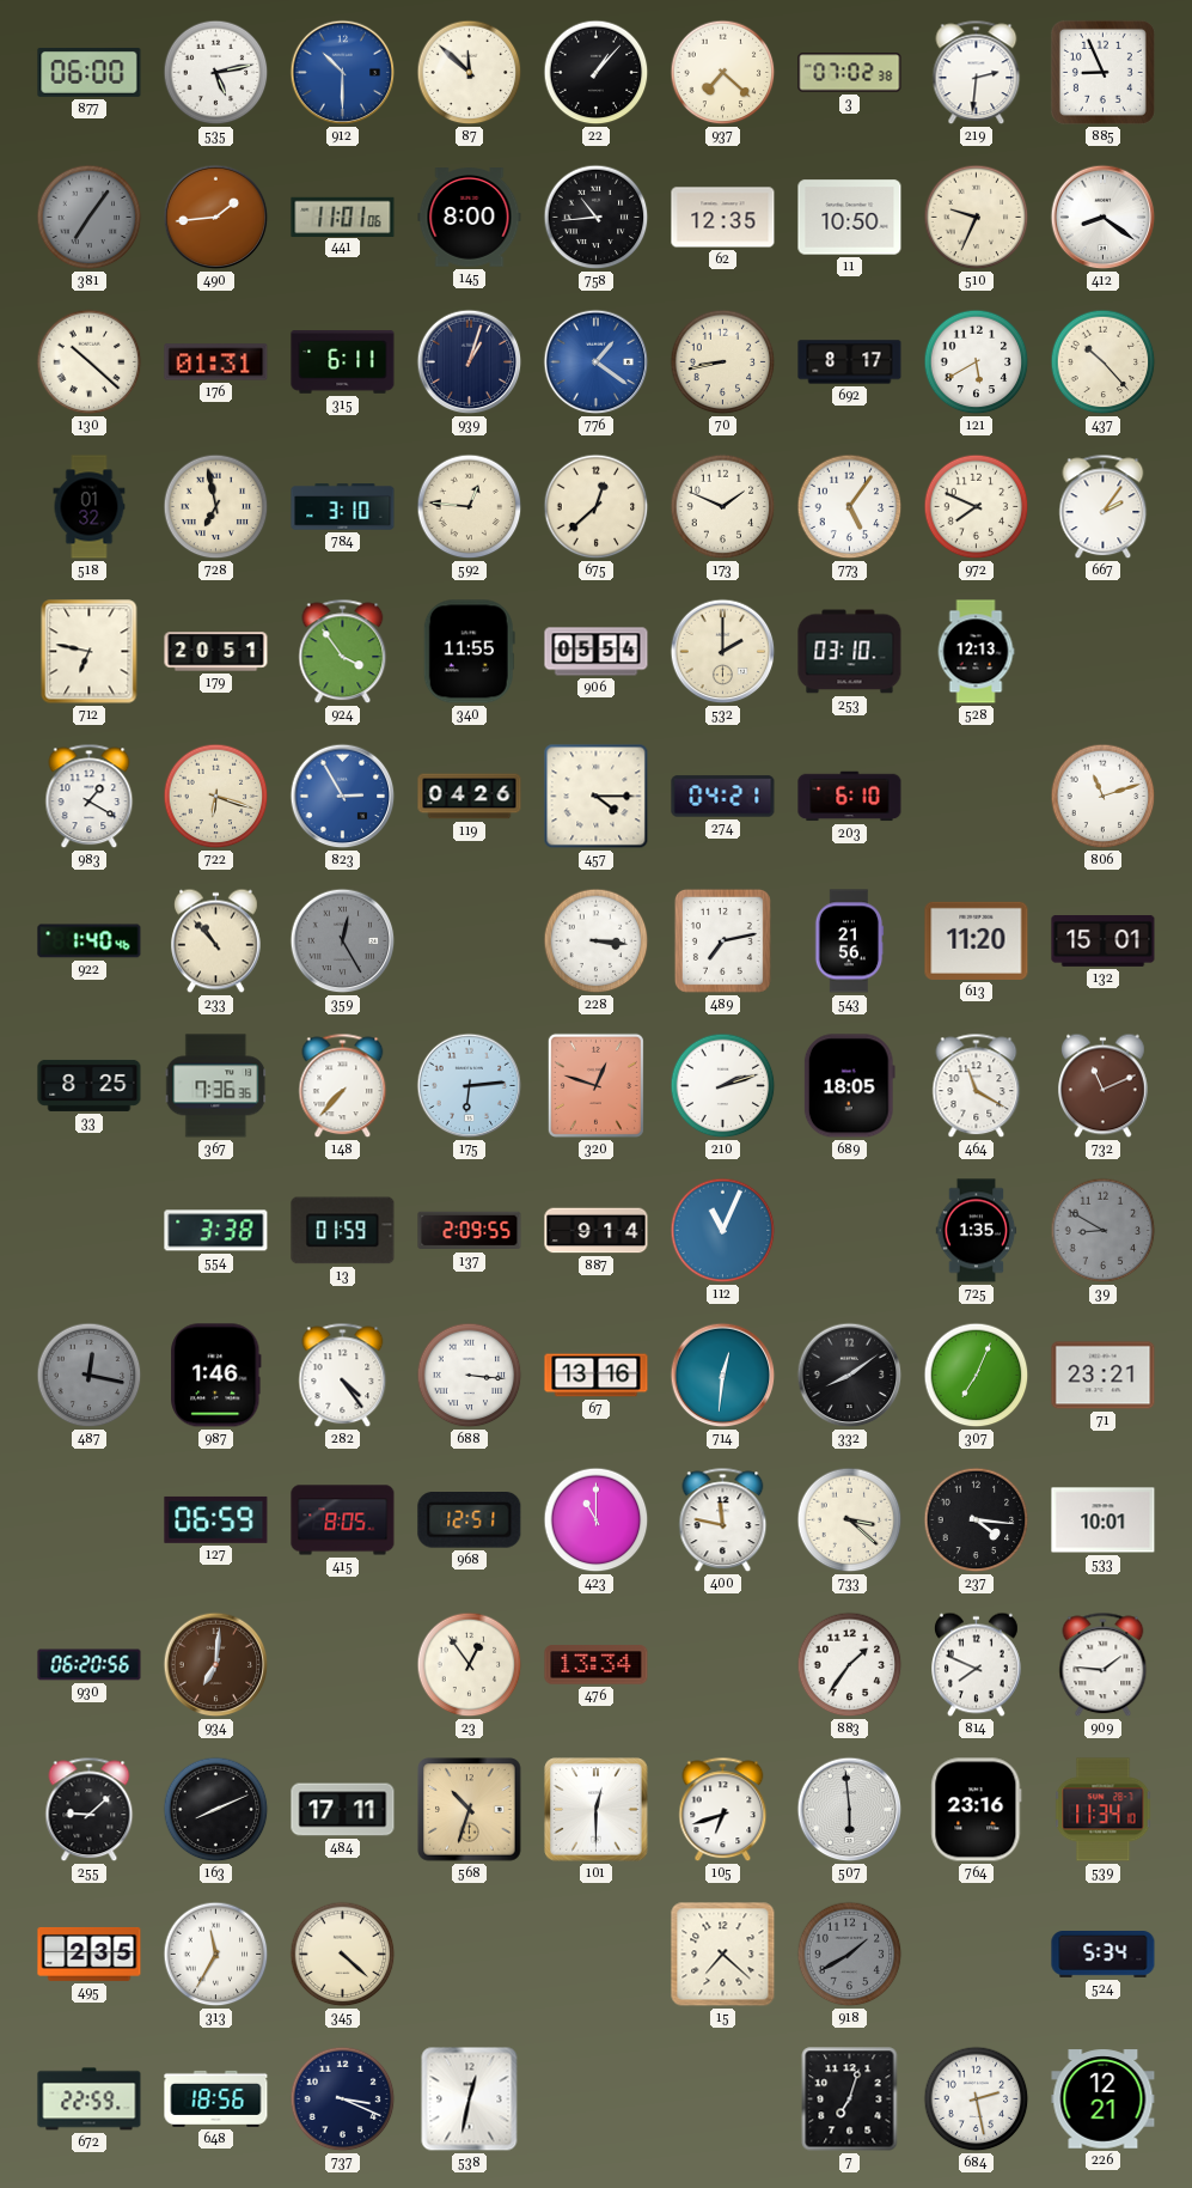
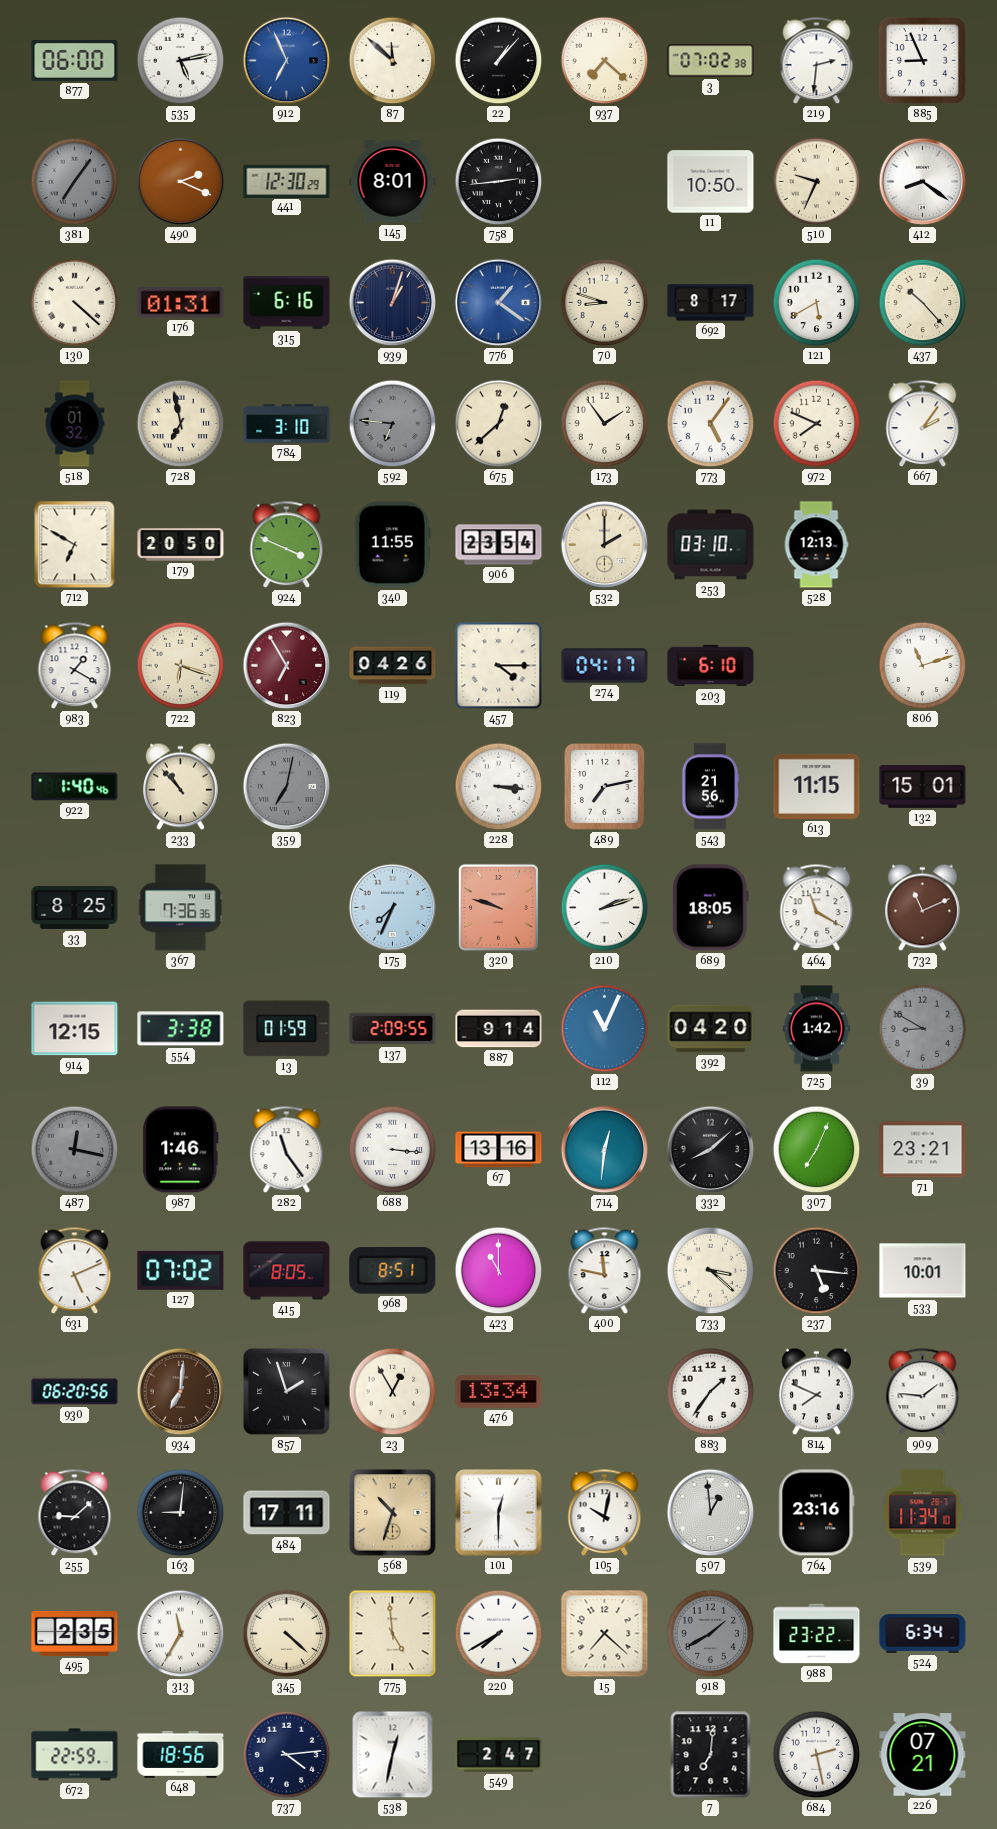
912: 10:30 -> 6:56 (287, 61)
490: 1:44 -> 2:19 (181, 182)
441: 11:01 -> 12:30 (287, 181)
145: 8:00 -> 8:01 (393, 182)
758: 10:44 -> 2:44 (499, 182)
62: 12:35 -> none (723, 218)
130: 10:22 -> 4:22 (75, 303)
315: 6:11 -> 6:16 (287, 303)
70: 8:43 -> 8:48 (605, 303)
592: 12:46 -> 6:46 (393, 424)
592 dial: cream -> grey (393, 424)
173: 1:49 -> 1:54 (605, 424)
712: 6:47 -> 6:50 (75, 545)
179: 20:51 -> 20:50 (181, 545)
924: 3:54 -> 3:49 (287, 545)
906: 05:54 -> 23:54 (499, 545)
823: 2:55 -> 6:55 (287, 666)
823 dial: blue -> burgundy (287, 666)
274: 04:21 -> 04:17 (605, 666)
359: 12:25 -> 7:02 (287, 787)
613: 11:20 -> 11:15 (817, 786)
148: 7:37 -> none (343, 1086)
175: 6:14 -> 7:34 (393, 908)
320: 12:48 -> 9:48 (498, 907)
914: none -> 12:15 (75, 1029)
392: none -> 04:20 (711, 1029)
725: 1:35 -> 1:42 (817, 1029)
282: 4:24 -> 11:24 (287, 1150)
332: 8:09 -> 8:08 (711, 1150)
631: none -> 5:11 (75, 1271)
127: 06:59 -> 07:02 (181, 1270)
968: 12:51 -> 8:51 (393, 1271)
237: 4:16 -> 5:16 (817, 1271)
857: none -> 1:57 (287, 1392)
23: 12:54 -> 12:55 (393, 1392)
163: 8:11 -> 9:01 (181, 1513)
105: 6:42 -> 10:02 (605, 1513)
507: 5:59 -> 12:59 (711, 1513)
775: none -> 4:59 (393, 1634)
220: none -> 7:40 (499, 1634)
988: none -> 23:22 (817, 1634)
524: 5:34 -> 6:34 (923, 1634)
737: 3:19 -> 4:14 (287, 1755)
549: none -> 2:47 (499, 1755)
7: 7:03 -> 7:01 (711, 1755)
226: 12:21 -> 07:21 (923, 1755)
